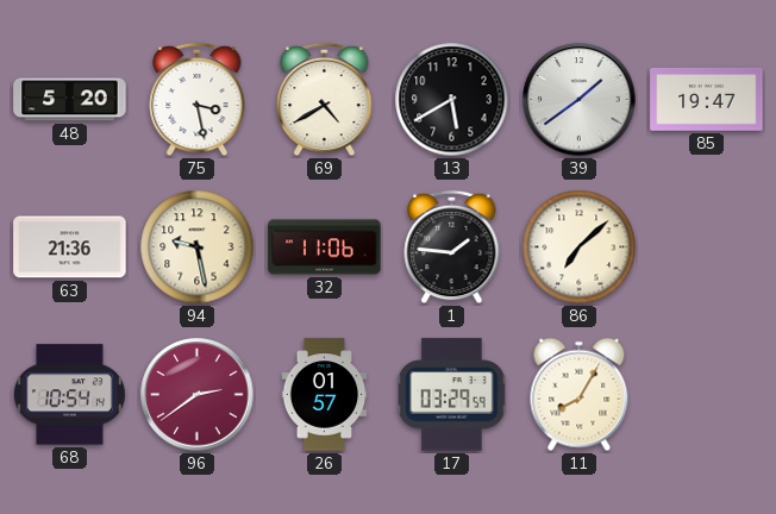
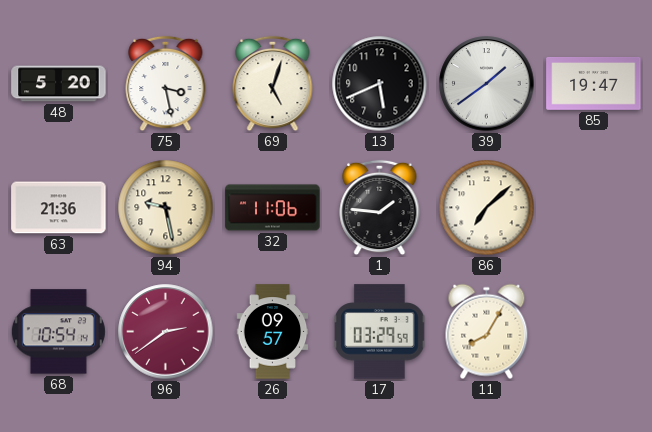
69: 4:40 -> 5:03 (273, 84)
13: 5:40 -> 5:41 (380, 84)
26: 01:57 -> 09:57 (273, 332)
